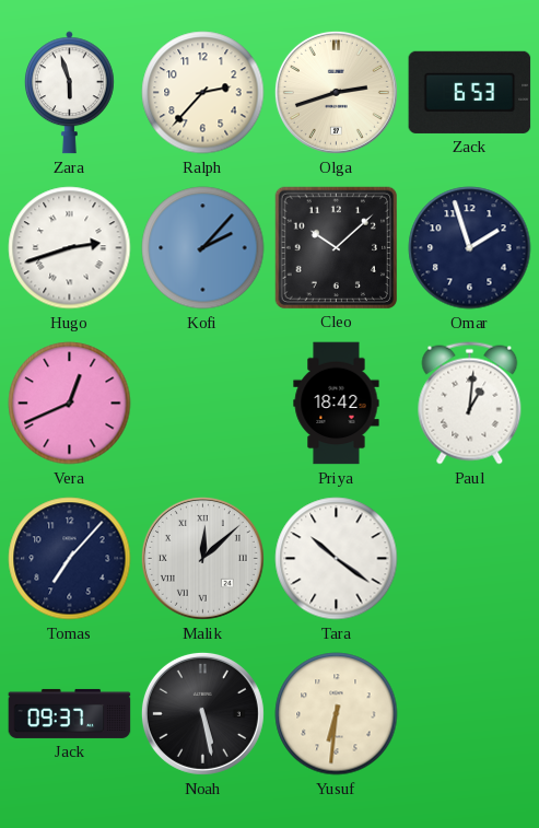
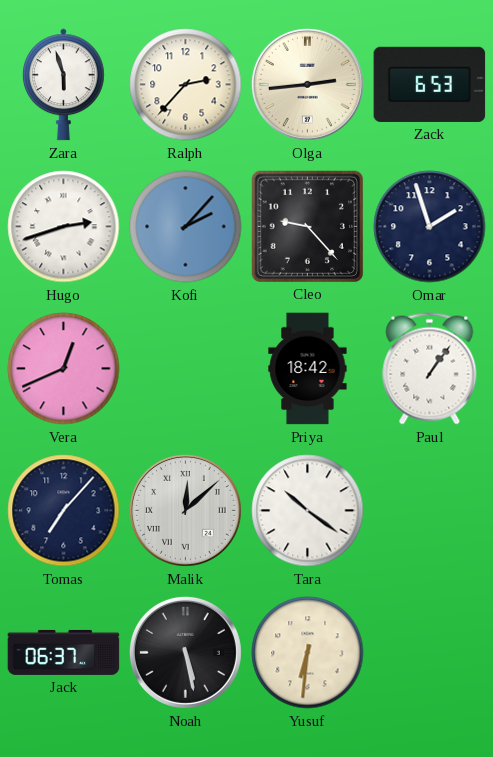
Olga: 2:42 -> 2:44 (307, 84)
Cleo: 10:08 -> 9:23 (307, 226)
Paul: 1:01 -> 1:06 (430, 369)
Jack: 09:37 -> 06:37 (64, 652)
